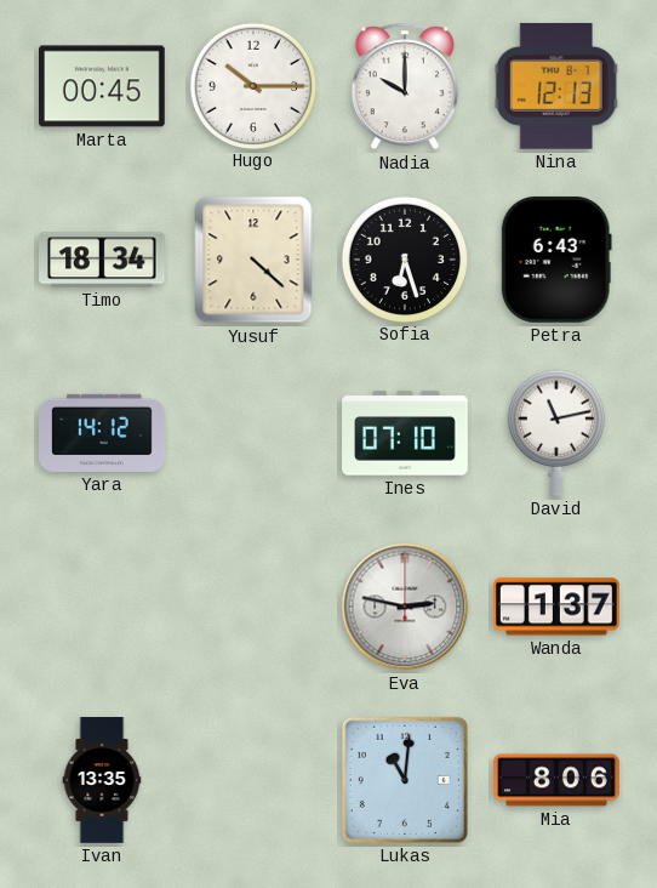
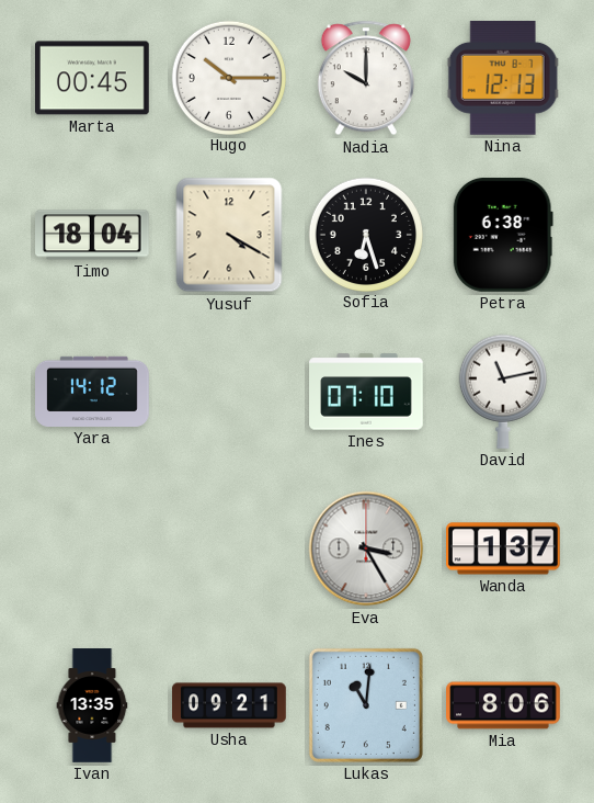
Timo: 18:34 -> 18:04 (92, 235)
Yusuf: 4:22 -> 4:20 (229, 235)
Petra: 6:43 -> 6:38 (503, 235)
Eva: 2:47 -> 3:25 (366, 548)
Usha: none -> 09:21 (229, 705)
